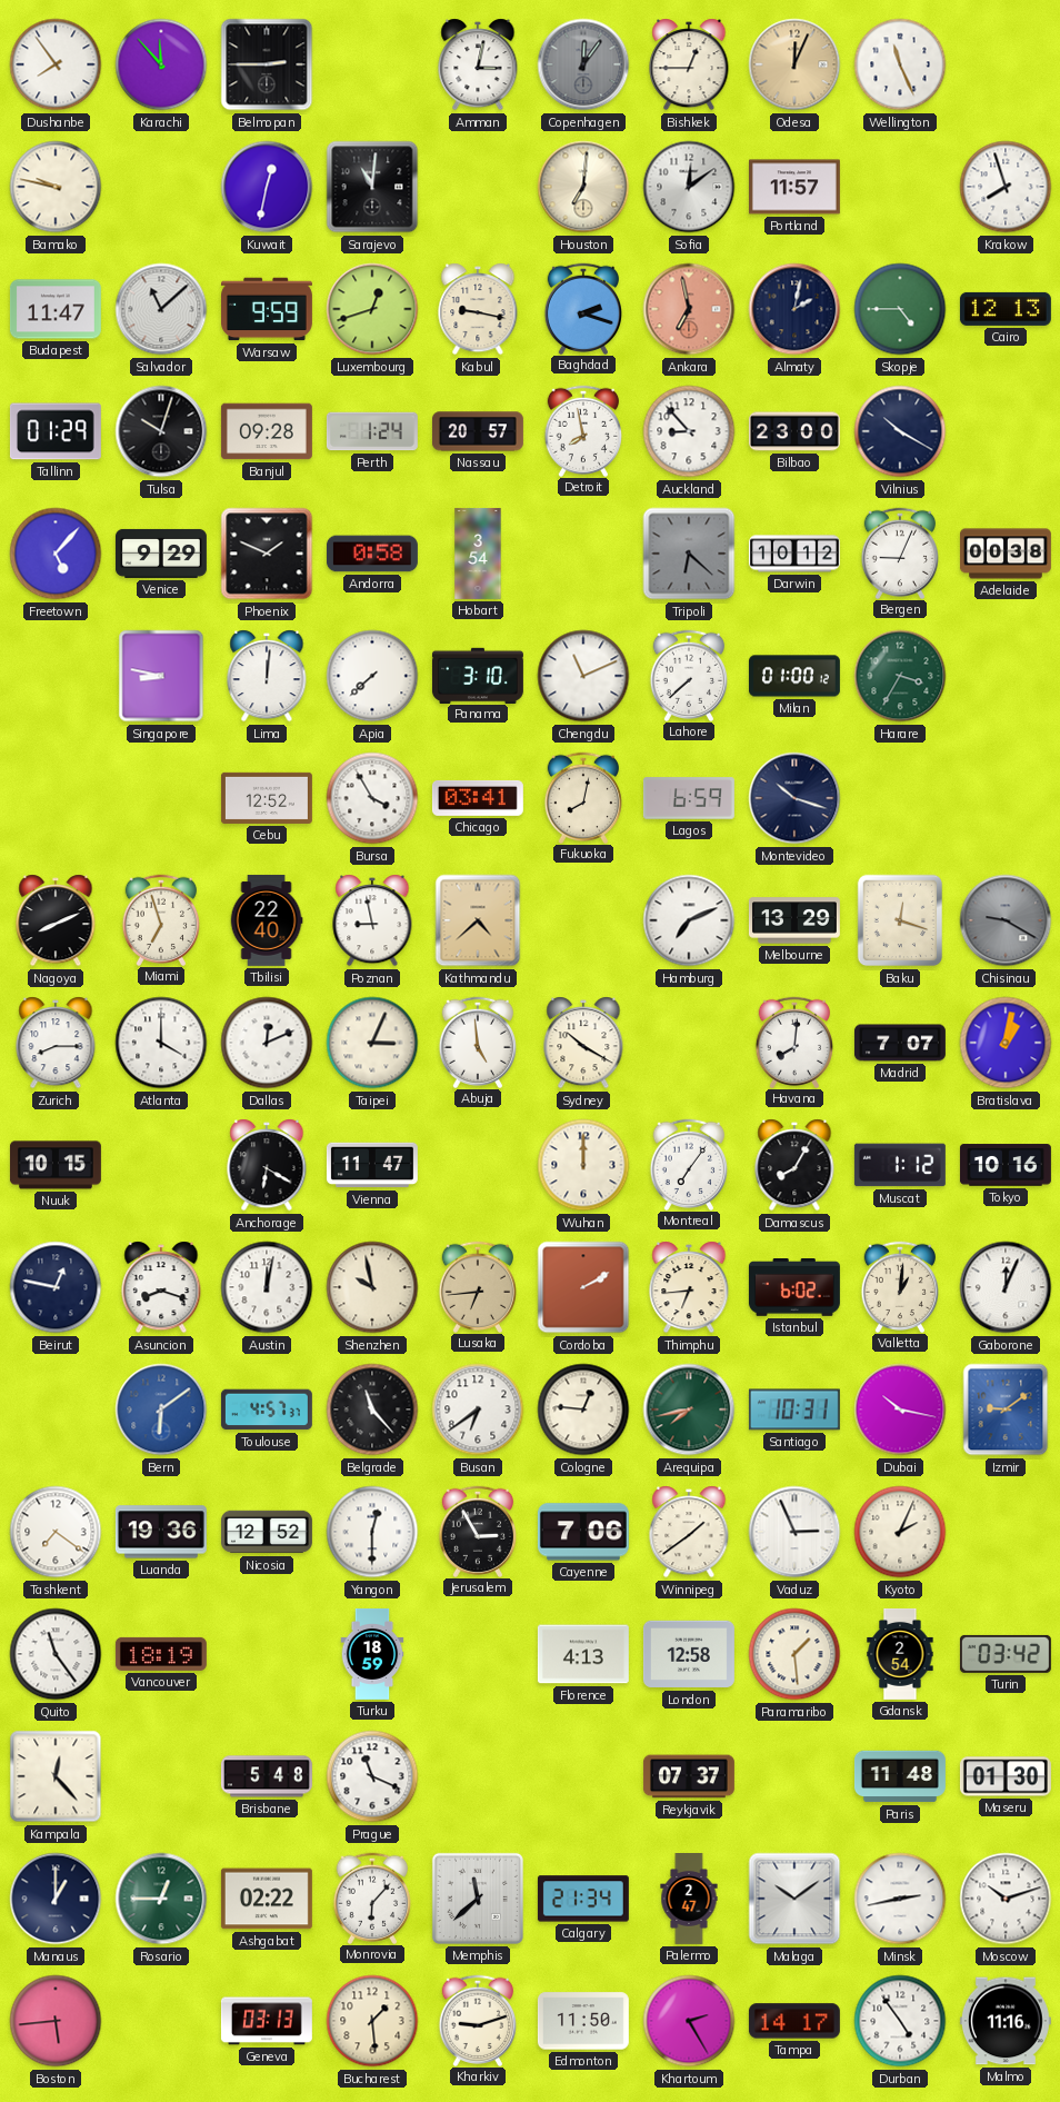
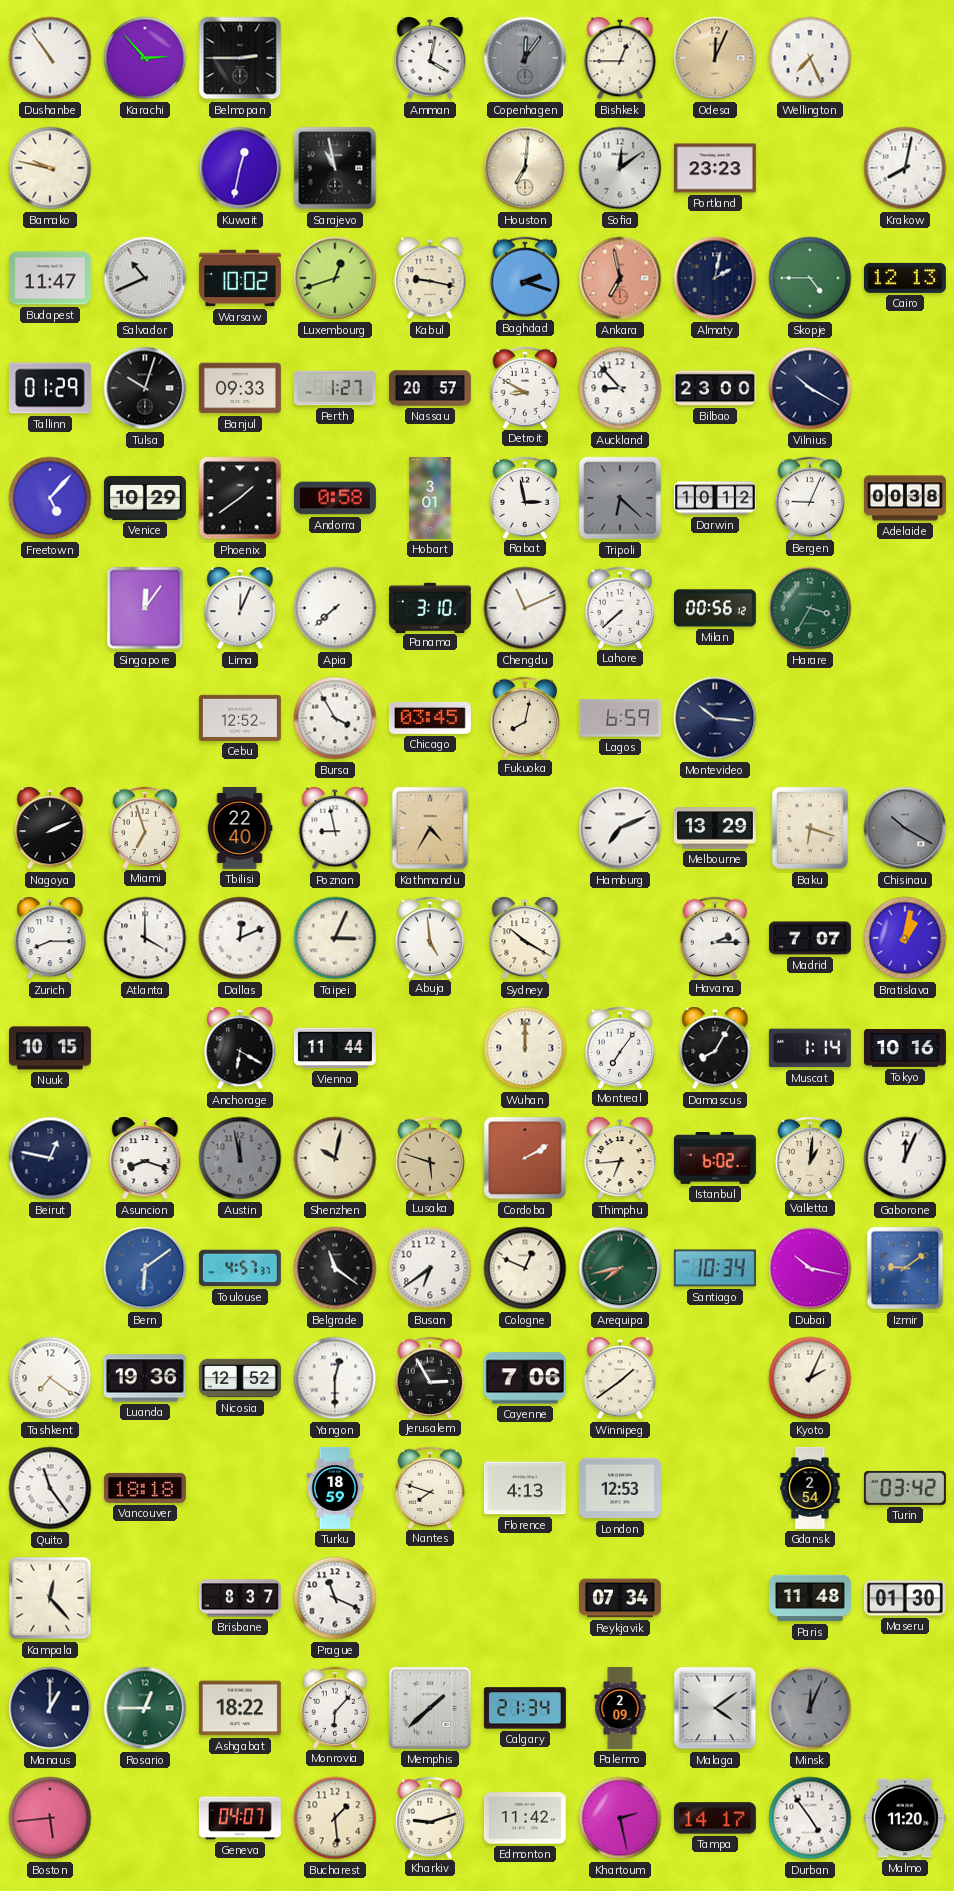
Dushanbe: 7:54 -> 10:54 (50, 58)
Karachi: 11:53 -> 2:53 (145, 58)
Amman: 3:02 -> 4:02 (430, 58)
Wellington: 11:26 -> 7:26 (810, 58)
Sarajevo: 11:01 -> 10:58 (335, 168)
Portland: 11:57 -> 23:23 (715, 168)
Krakow: 7:57 -> 8:02 (905, 168)
Salvador: 11:08 -> 10:41 (145, 278)
Warsaw: 9:59 -> 10:02 (240, 278)
Banjul: 09:28 -> 09:33 (240, 388)
Perth: 1:24 -> 1:27 (335, 388)
Detroit: 7:58 -> 8:50 (524, 387)
Venice: 9:29 -> 10:29 (145, 498)
Phoenix: 1:49 -> 1:39 (240, 498)
Hobart: 3:54 -> 3:01 (430, 498)
Rabat: none -> 2:58 (524, 497)
Singapore: 8:47 -> 12:06 (145, 608)
Lima: 12:01 -> 12:04 (240, 608)
Milan: 01:00 -> 00:56 (715, 608)
Chicago: 03:41 -> 03:45 (430, 718)
Montevideo: 10:18 -> 10:16 (715, 718)
Nagoya: 8:11 -> 2:11 (50, 828)
Kathmandu: 4:38 -> 4:35 (430, 828)
Baku: 12:18 -> 6:18 (810, 828)
Chisinau: 9:20 -> 10:20 (905, 828)
Havana: 8:01 -> 2:15 (714, 937)
Vienna: 11:47 -> 11:44 (335, 1048)
Muscat: 1:12 -> 1:14 (810, 1048)
Austin: 12:02 -> 11:58 (240, 1158)
Austin dial: white -> grey (240, 1158)
Shenzhen: 9:58 -> 10:02 (335, 1158)
Lusaka: 6:44 -> 5:48 (429, 1157)
Belgrade: 11:23 -> 11:21 (335, 1268)
Cologne: 12:46 -> 12:49 (525, 1268)
Santiago: 10:31 -> 10:34 (715, 1268)
Vaduz: 2:56 -> none (794, 1532)
Vancouver: 18:19 -> 18:18 (145, 1488)
Nantes: none -> 7:48 (429, 1487)
London: 12:58 -> 12:53 (620, 1488)
Paramaribo: 1:29 -> none (794, 1654)
Brisbane: 5:48 -> 8:37 (240, 1598)
Reykjavik: 07:37 -> 07:34 (620, 1598)
Ashgabat: 02:22 -> 18:22 (240, 1708)
Memphis: 11:38 -> 1:38 (430, 1708)
Palermo: 2:47 -> 2:09 (620, 1709)
Malaga: 10:09 -> 4:09 (715, 1708)
Minsk: 2:43 -> 12:04 (810, 1708)
Minsk dial: white -> grey (810, 1708)
Moscow: 10:12 -> none (1006, 1899)
Geneva: 03:13 -> 04:07 (240, 1818)
Edmonton: 11:50 -> 11:42 (525, 1818)
Khartoum: 2:25 -> 2:28 (620, 1818)
Malmo: 11:16 -> 11:20 (905, 1818)
